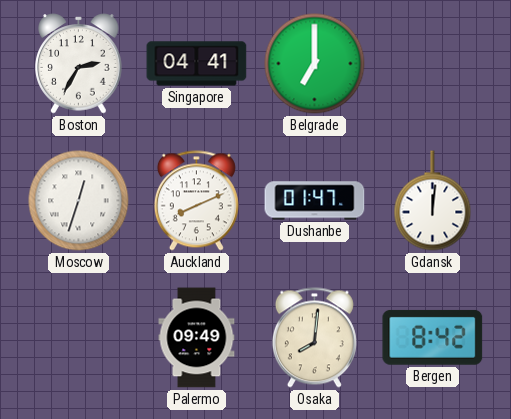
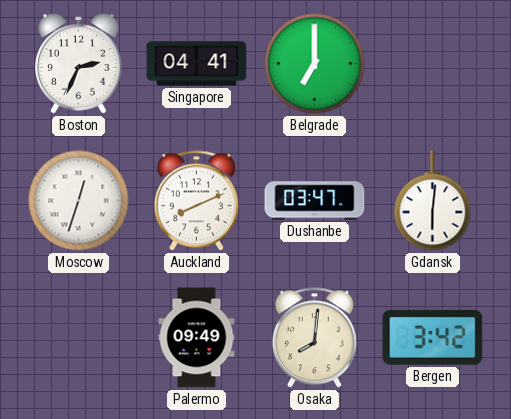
Boston: 2:35 -> 2:34 (79, 64)
Dushanbe: 01:47 -> 03:47 (315, 201)
Gdansk: 12:01 -> 6:01 (433, 201)
Bergen: 8:42 -> 3:42 (433, 337)
